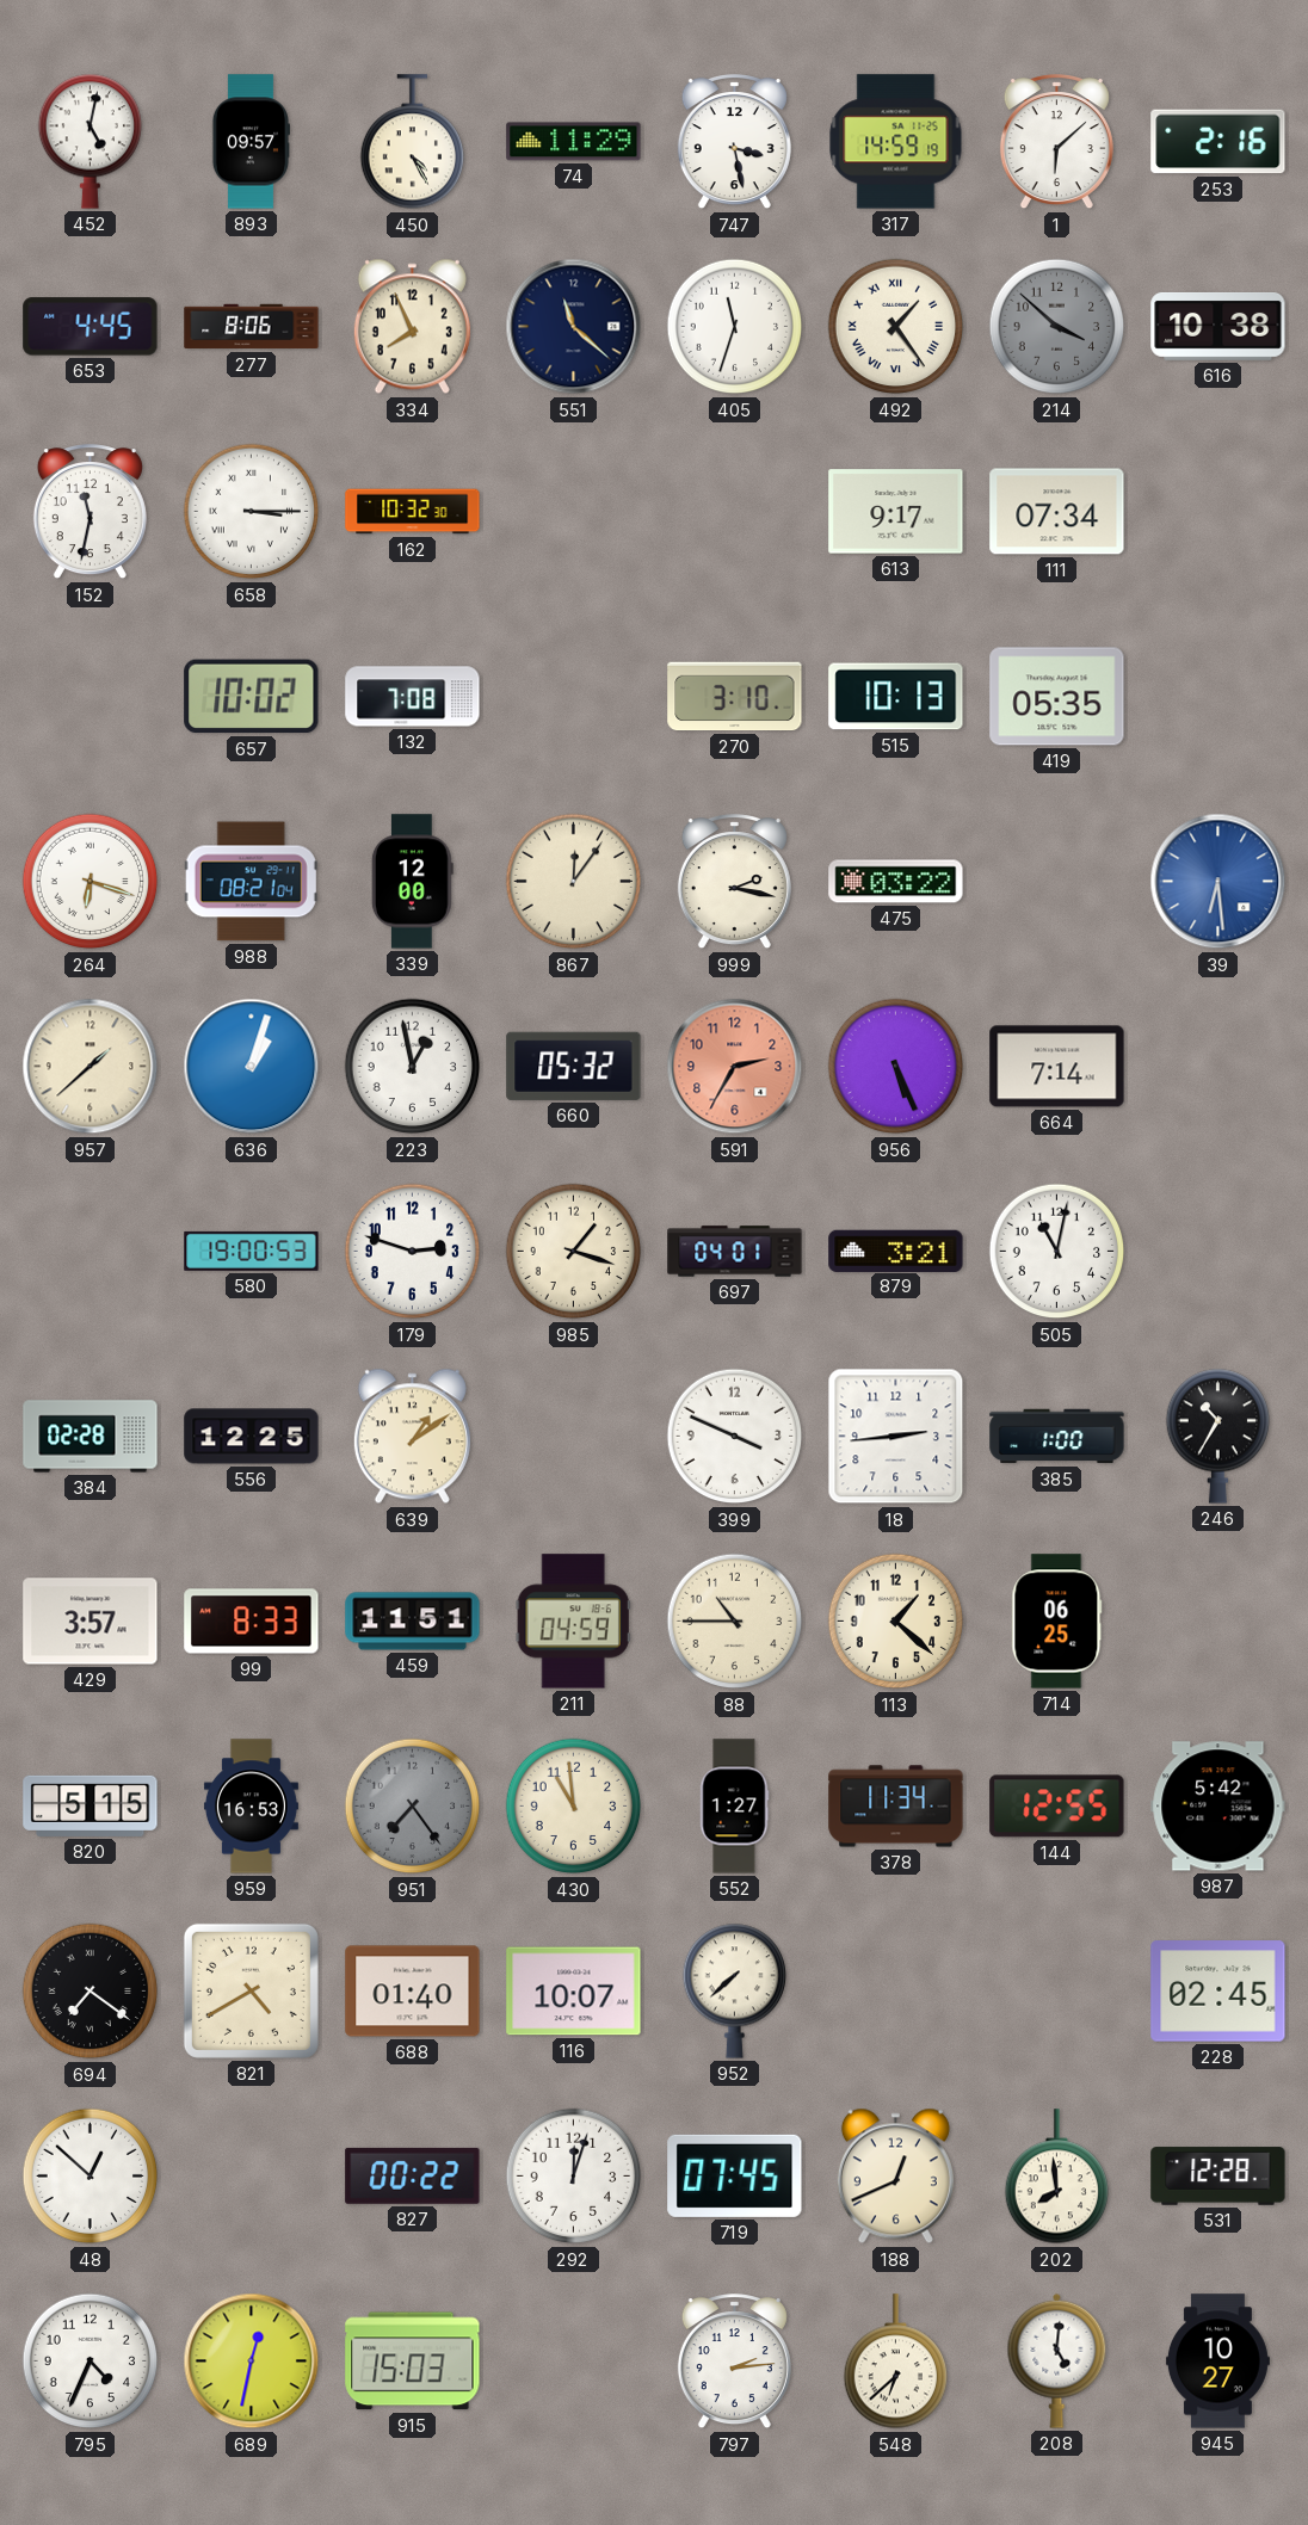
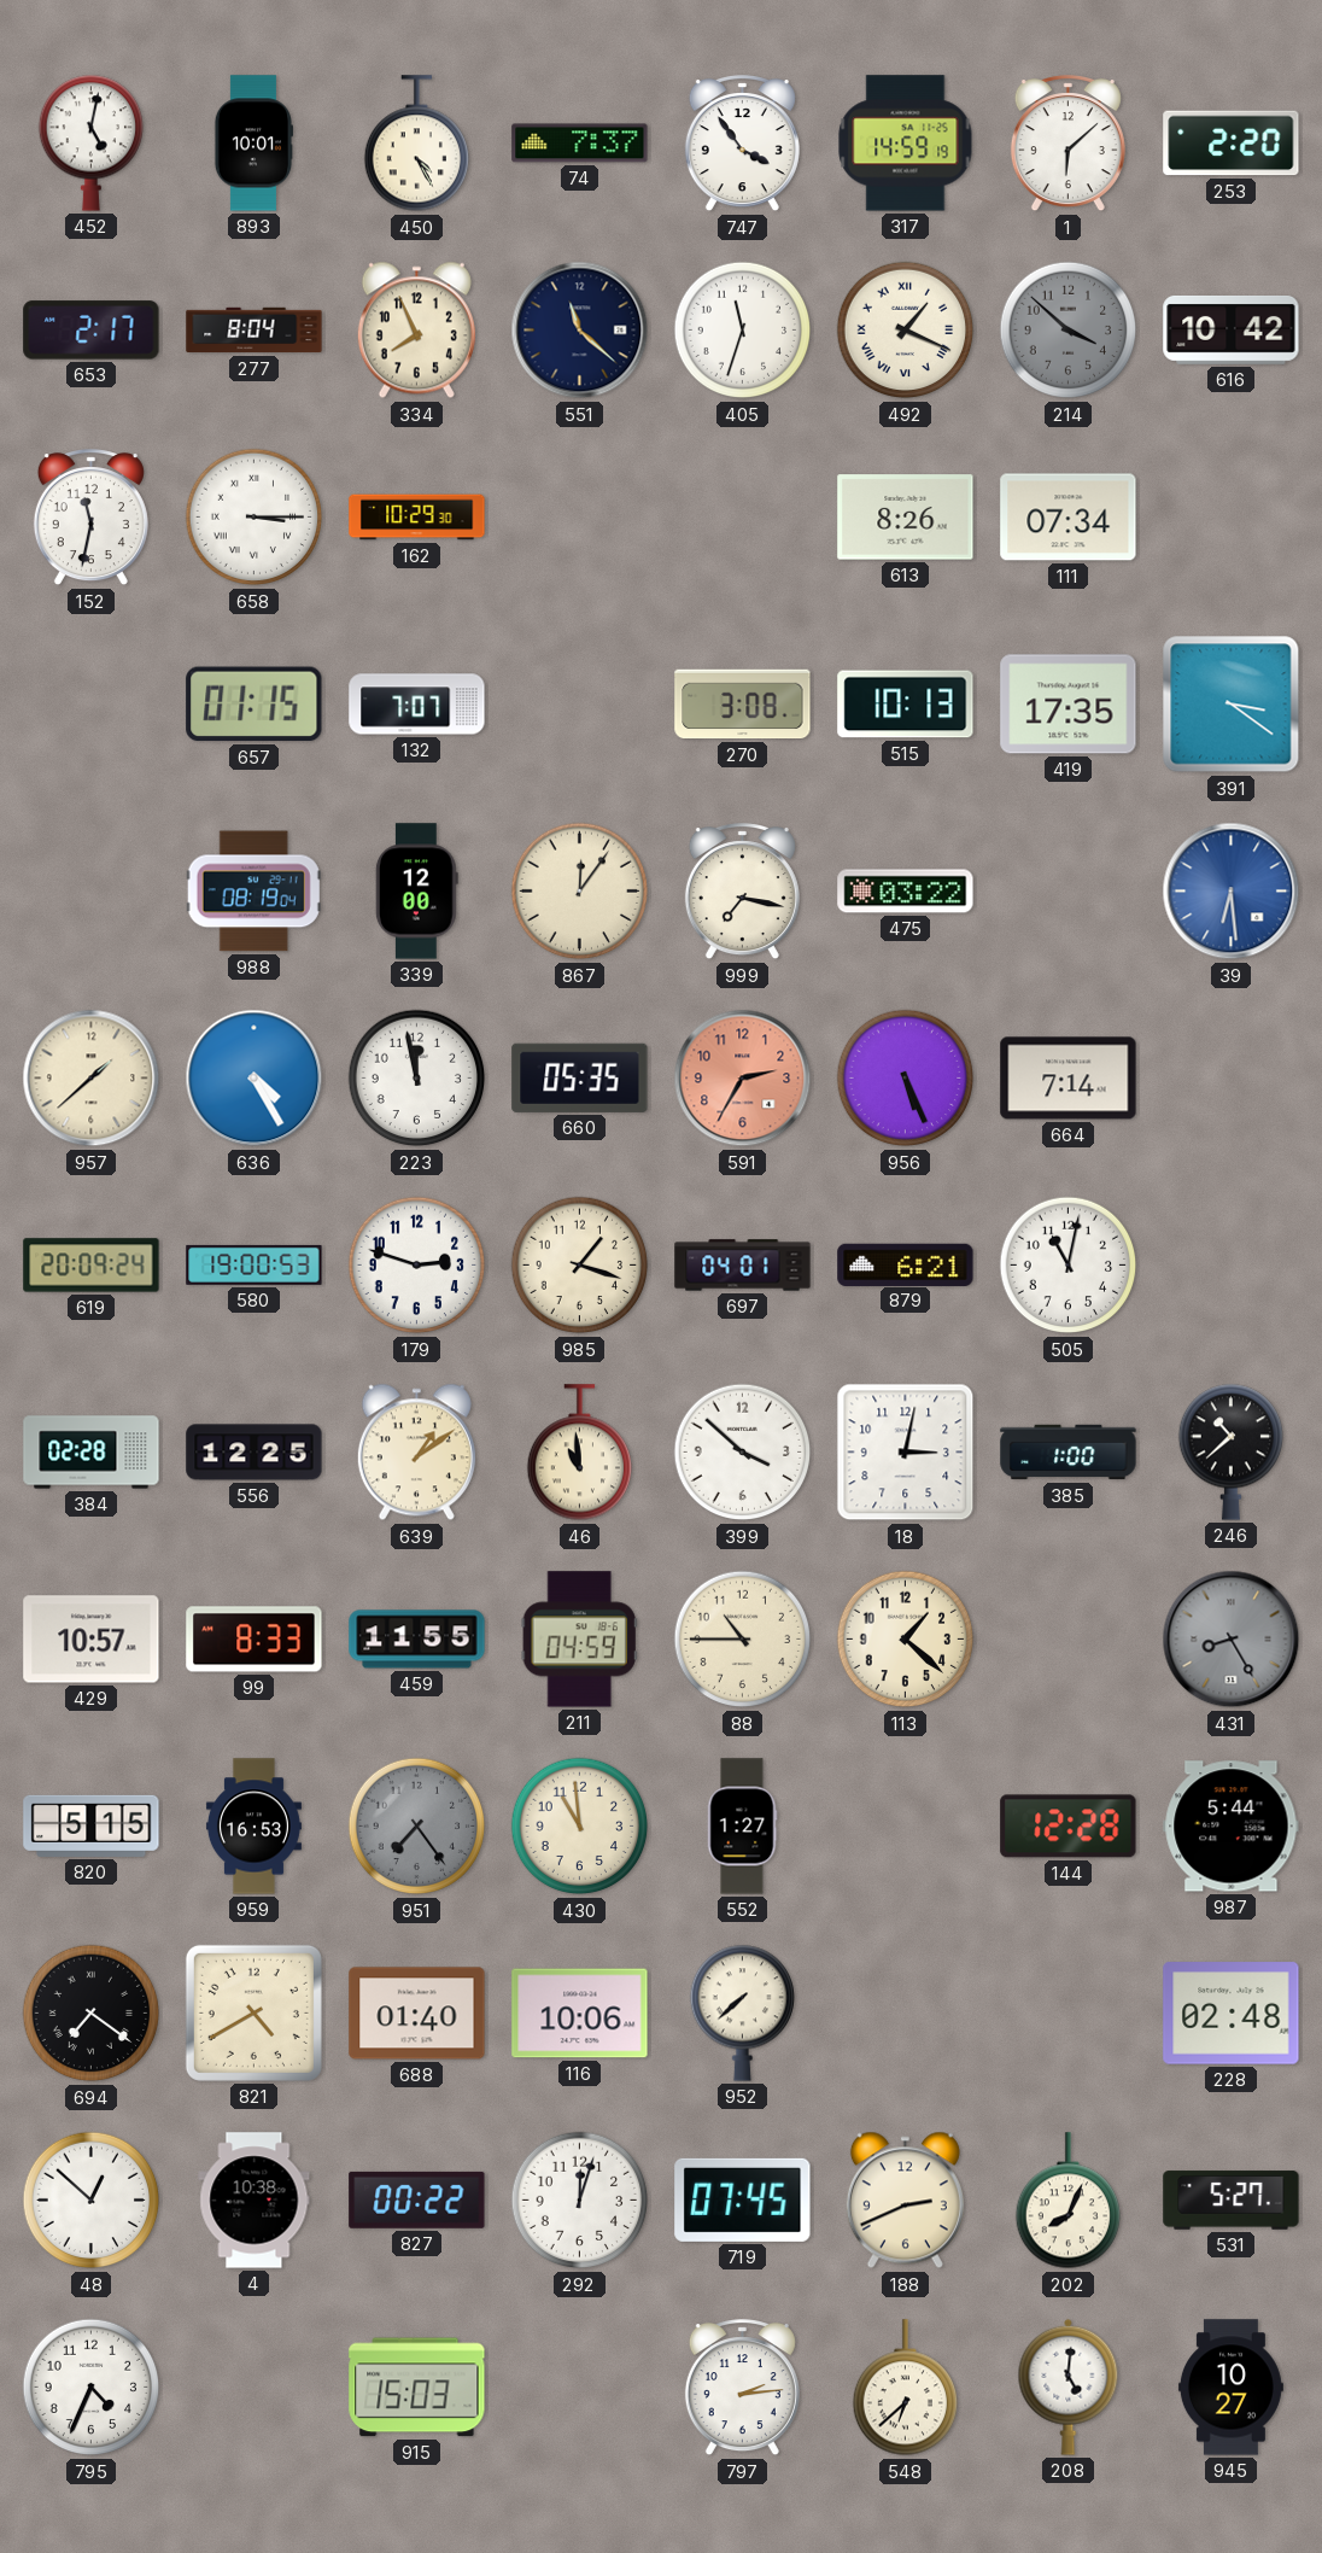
893: 09:57 -> 10:01 (252, 144)
74: 11:29 -> 7:37 (580, 144)
747: 3:28 -> 3:54 (742, 144)
253: 2:16 -> 2:20 (1232, 144)
653: 4:45 -> 2:17 (92, 331)
277: 8:06 -> 8:04 (255, 331)
492: 1:24 -> 1:19 (906, 331)
616: 10:38 -> 10:42 (1232, 329)
162: 10:32 -> 10:29 (417, 518)
613: 9:17 -> 8:26 (906, 518)
657: 10:02 -> 01:15 (255, 705)
132: 7:08 -> 7:07 (417, 705)
270: 3:10 -> 3:08 (743, 705)
419: 05:35 -> 17:35 (1069, 705)
391: none -> 3:21 (1232, 705)
264: 6:18 -> none (91, 882)
988: 08:21 -> 08:19 (253, 892)
999: 2:17 -> 7:17 (742, 892)
636: 1:03 -> 4:25 (255, 1079)
223: 12:58 -> 11:58 (417, 1079)
660: 05:32 -> 05:35 (580, 1077)
619: none -> 20:09 (92, 1266)
879: 3:21 -> 6:21 (906, 1264)
46: none -> 10:59 (579, 1453)
399: 3:49 -> 3:52 (743, 1453)
18: 2:44 -> 3:02 (906, 1453)
246: 10:35 -> 10:38 (1230, 1451)
429: 3:57 -> 10:57 (92, 1640)
459: 11:51 -> 11:55 (417, 1640)
714: 06:25 -> none (1057, 1622)
431: none -> 8:25 (1232, 1640)
378: 11:34 -> none (896, 1807)
144: 12:55 -> 12:28 (1069, 1827)
987: 5:42 -> 5:44 (1232, 1827)
116: 10:07 -> 10:06 (580, 2014)
228: 02:45 -> 02:48 (1232, 2014)
4: none -> 10:38 (255, 2201)
188: 12:41 -> 2:41 (905, 2201)
202: 7:59 -> 8:04 (1067, 2201)
531: 12:28 -> 5:27 (1232, 2201)
689: 12:32 -> none (252, 2362)
